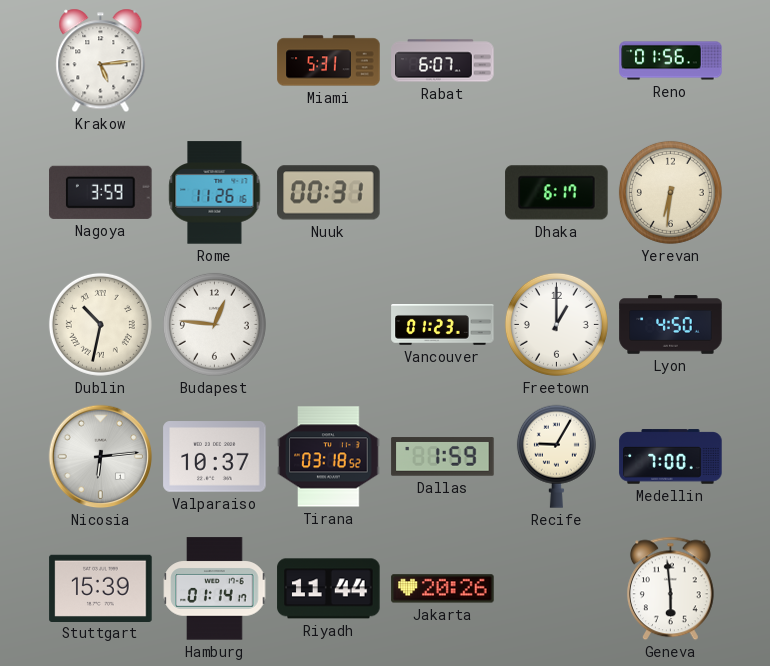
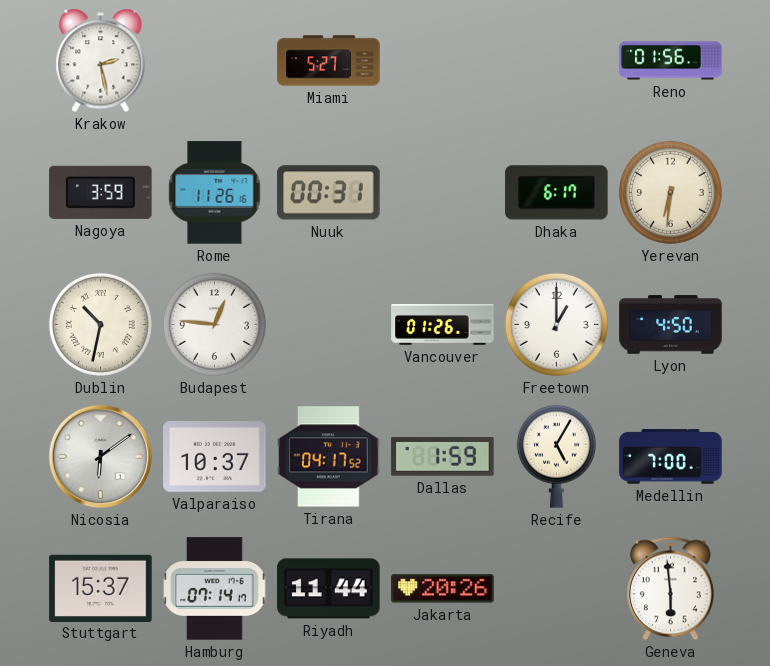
Krakow: 5:14 -> 2:28 (101, 61)
Miami: 5:31 -> 5:27 (329, 61)
Rabat: 6:07 -> none (443, 61)
Vancouver: 01:23 -> 01:26 (443, 325)
Nicosia: 6:14 -> 6:09 (101, 457)
Tirana: 03:18 -> 04:17 (329, 457)
Recife: 9:05 -> 5:05 (556, 456)
Stuttgart: 15:39 -> 15:37 (101, 588)
Hamburg: 01:14 -> 07:14 (215, 589)
